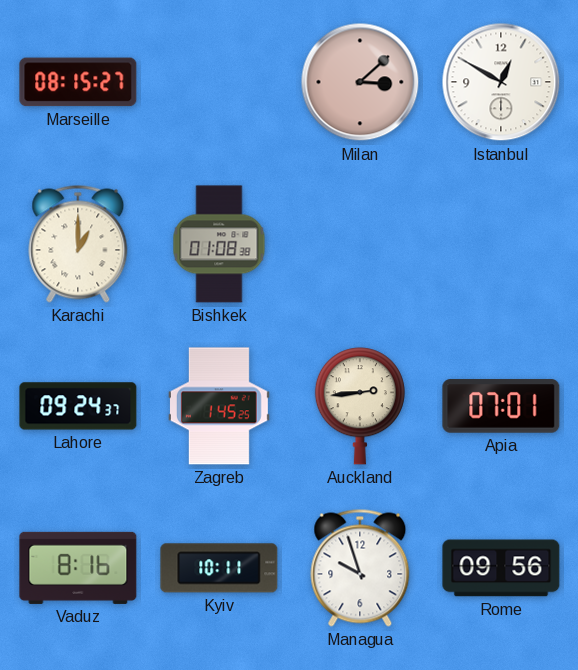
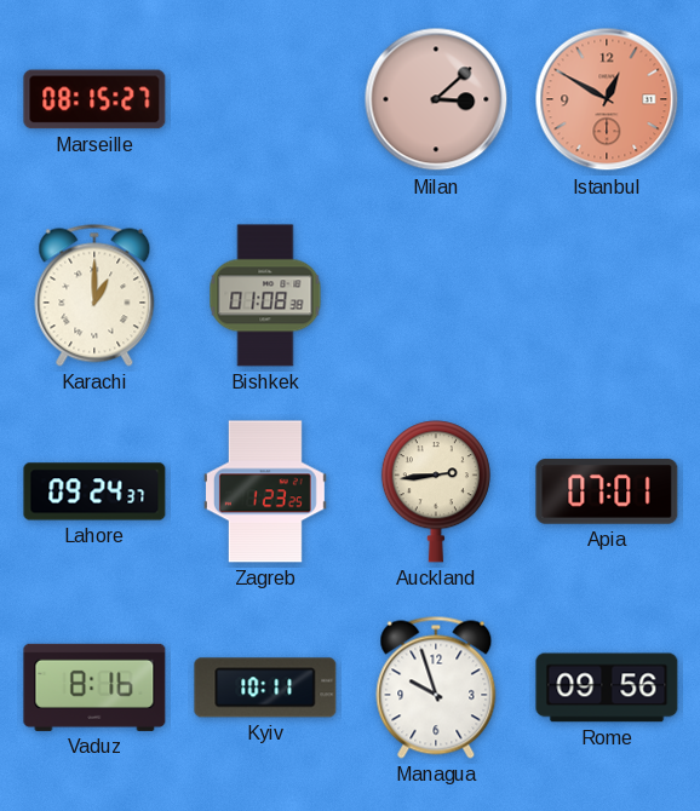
Istanbul dial: white -> salmon (607, 99)
Zagreb: 1:45 -> 1:23 (265, 491)
